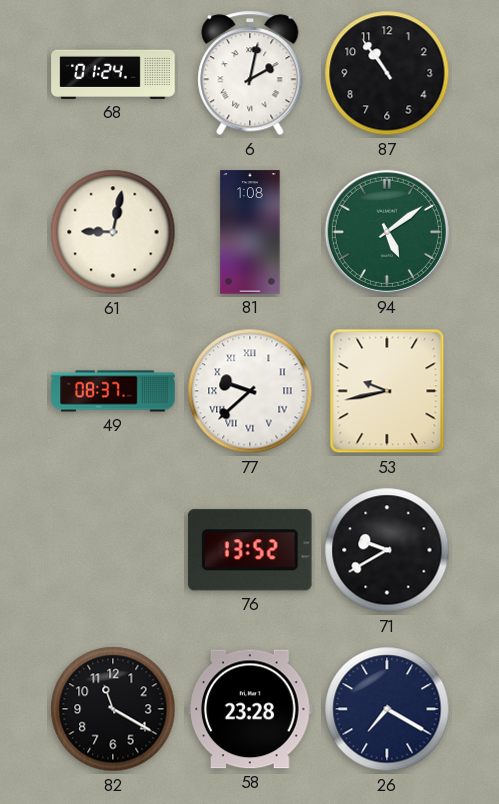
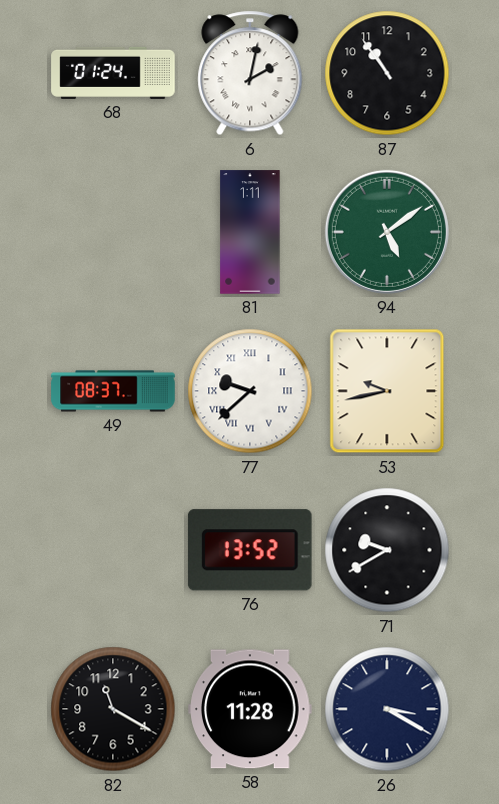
61: 9:02 -> none (113, 232)
81: 1:08 -> 1:11 (250, 232)
58: 23:28 -> 11:28 (250, 709)
26: 7:20 -> 3:20 (387, 709)
